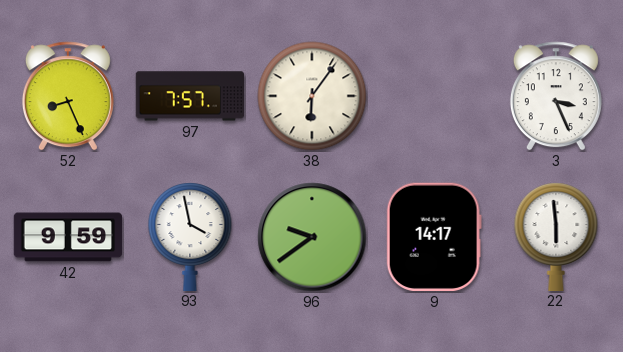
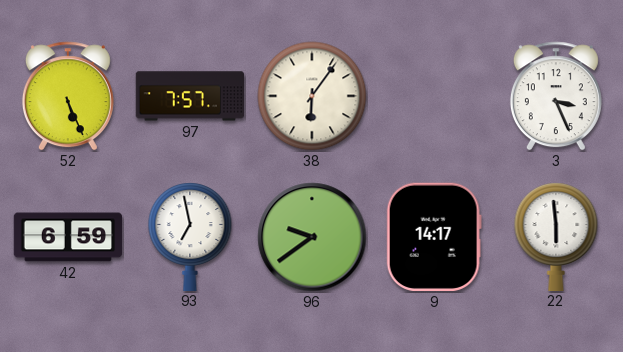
52: 8:26 -> 5:26 (68, 96)
42: 9:59 -> 6:59 (68, 237)
93: 3:58 -> 6:58 (190, 236)
